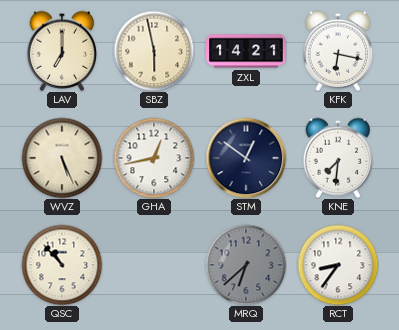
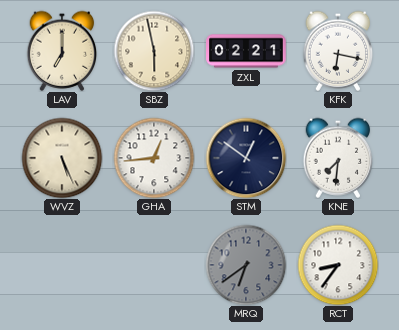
ZXL: 14:21 -> 02:21 (246, 51)
GHA: 12:43 -> 12:44 (154, 158)
QSC: 10:53 -> none (62, 265)
MRQ: 6:38 -> 6:39 (246, 265)
